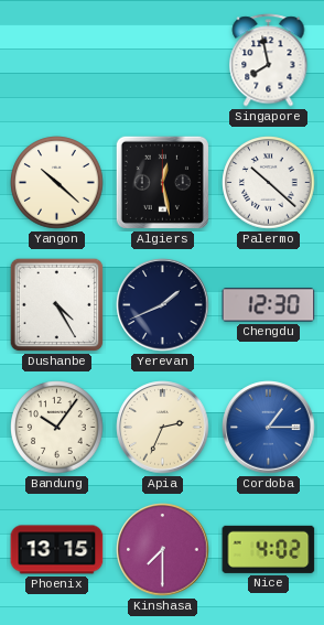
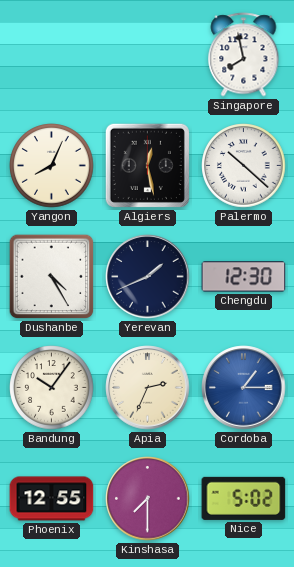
Yangon: 10:22 -> 8:04 (52, 166)
Phoenix: 13:15 -> 12:55 (52, 499)
Nice: 4:02 -> 5:02 (244, 498)
